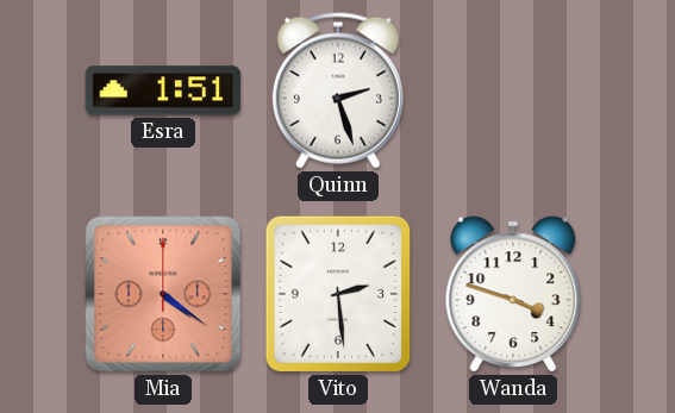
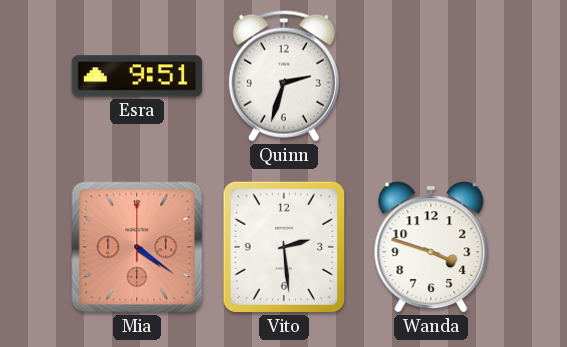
Esra: 1:51 -> 9:51 (137, 76)
Quinn: 2:27 -> 2:33 (284, 76)
